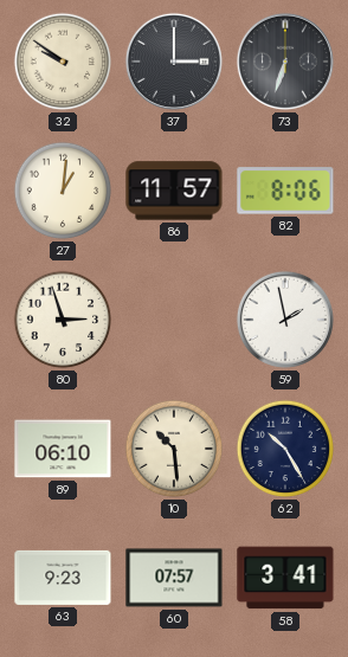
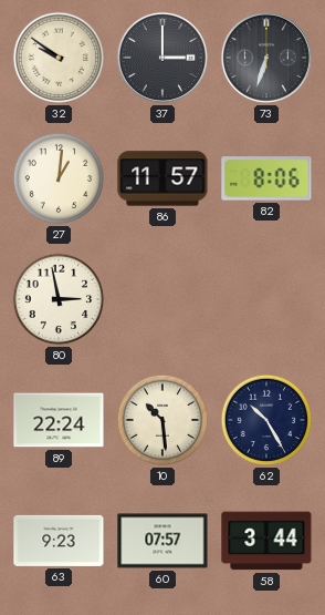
80: 2:57 -> 2:58 (59, 299)
59: 1:58 -> none (285, 320)
89: 06:10 -> 22:24 (59, 420)
58: 3:41 -> 3:44 (266, 541)
